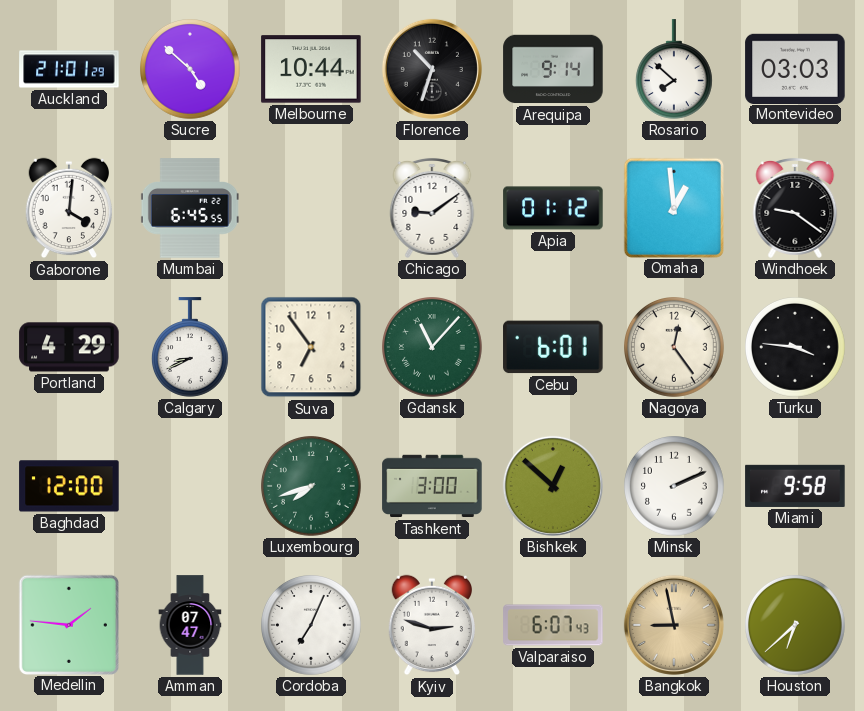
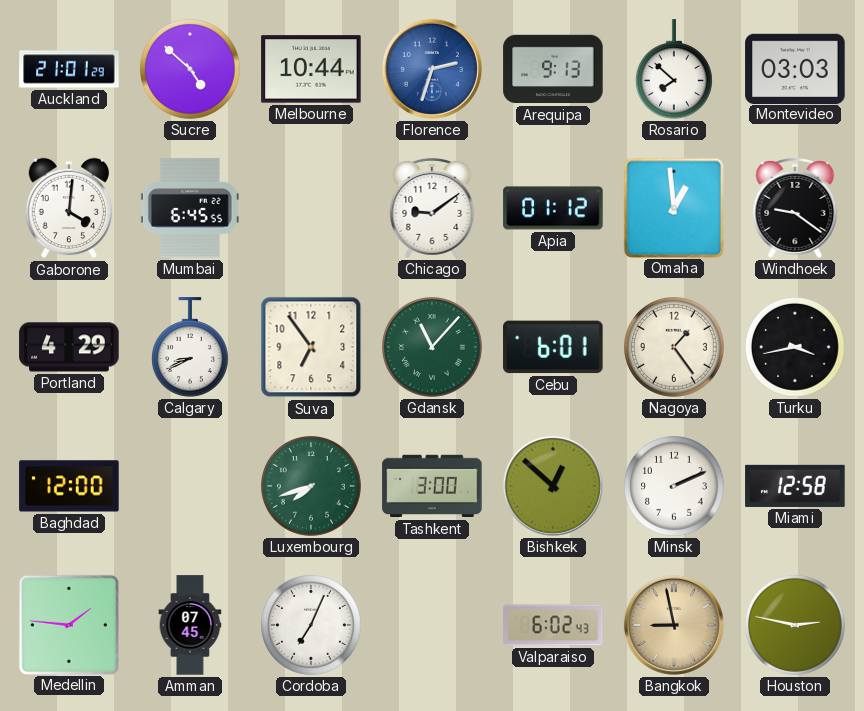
Florence: 10:33 -> 2:33 (432, 69)
Florence dial: black -> blue (432, 69)
Arequipa: 9:14 -> 9:13 (553, 69)
Nagoya: 12:24 -> 1:24 (675, 348)
Turku: 3:46 -> 3:43 (796, 348)
Miami: 9:58 -> 12:58 (795, 486)
Amman: 07:47 -> 07:45 (190, 625)
Kyiv: 2:48 -> none (431, 625)
Valparaiso: 6:07 -> 6:02 (553, 625)
Houston: 6:38 -> 2:47 (796, 626)
